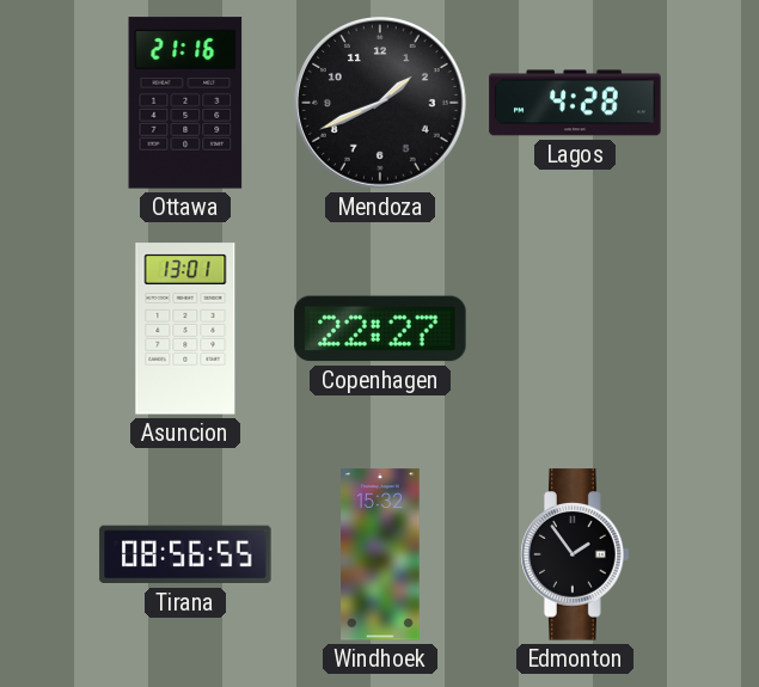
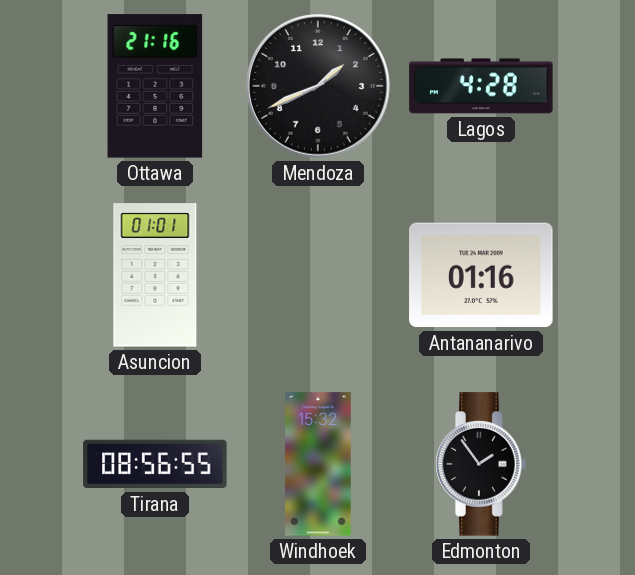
Asuncion: 13:01 -> 01:01 (155, 275)
Copenhagen: 22:27 -> none (380, 329)
Antananarivo: none -> 01:16 (481, 275)
